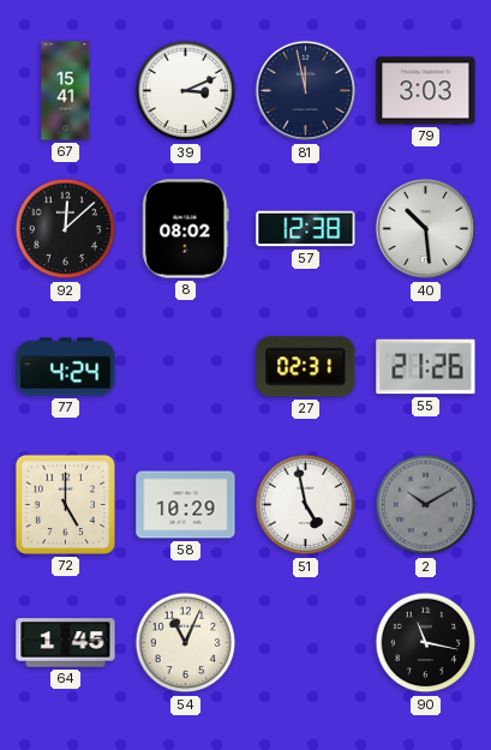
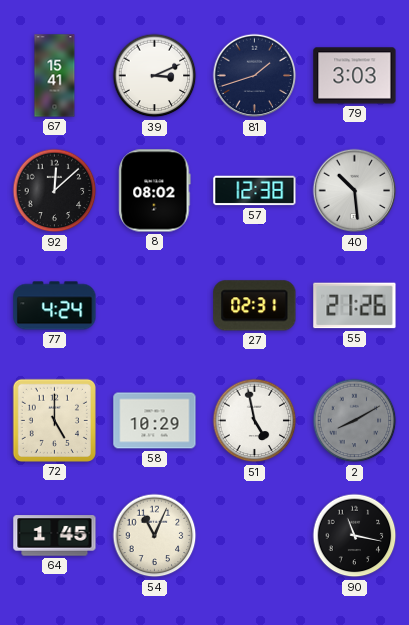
81: 11:58 -> 1:42 (255, 76)
2: 10:10 -> 8:10 (355, 421)
